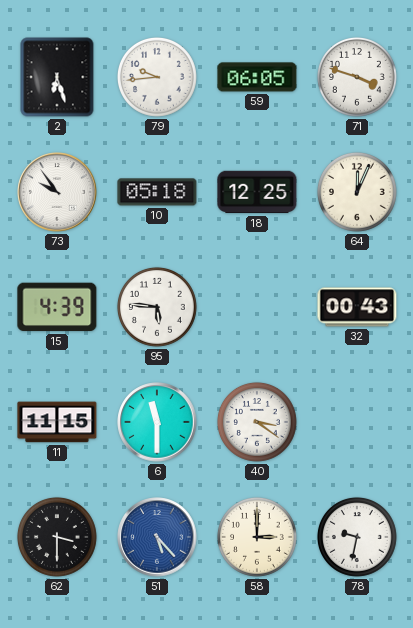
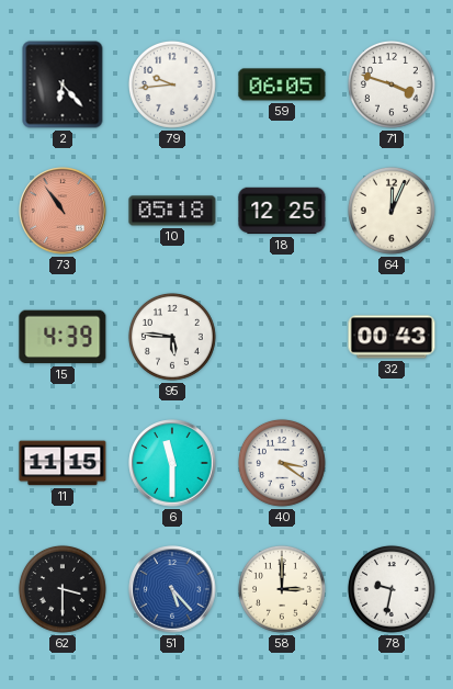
2: 6:27 -> 6:23 (63, 84)
73: 9:54 -> 10:54 (63, 211)
73 dial: white -> salmon (63, 211)
